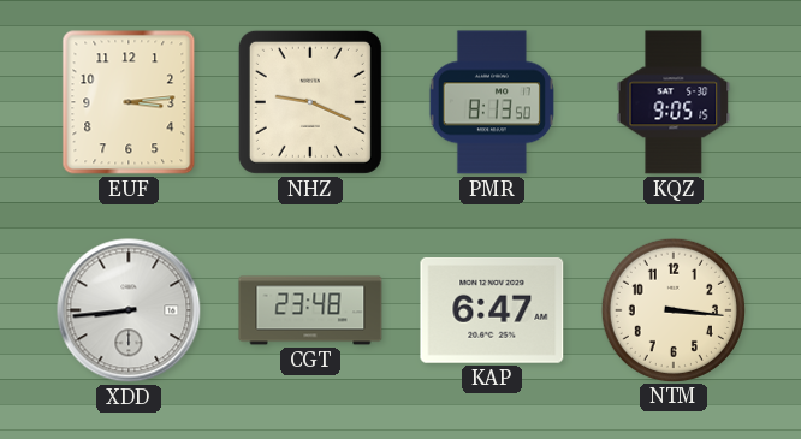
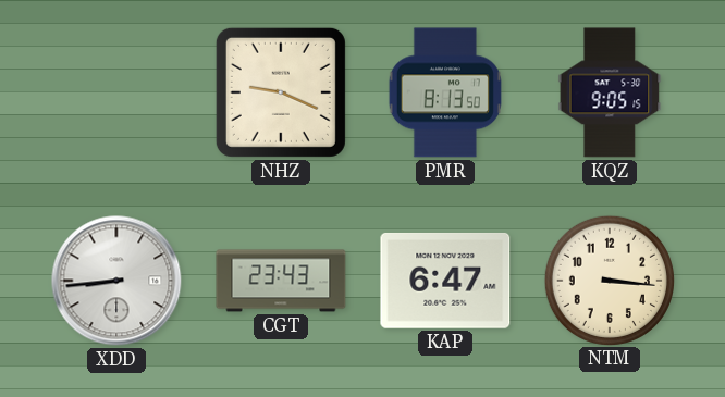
EUF: 3:14 -> none (129, 102)
CGT: 23:48 -> 23:43 (281, 281)
